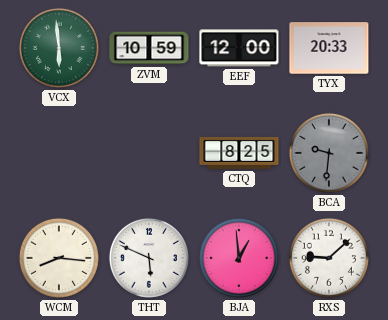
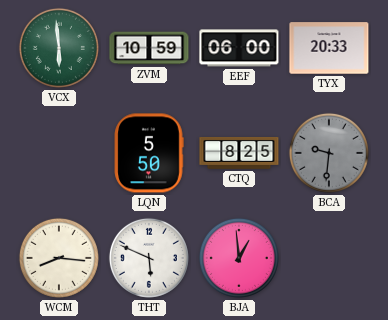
EEF: 12:00 -> 06:00 (239, 48)
LQN: none -> 5:50 (149, 153)
RXS: 9:08 -> none (329, 258)
